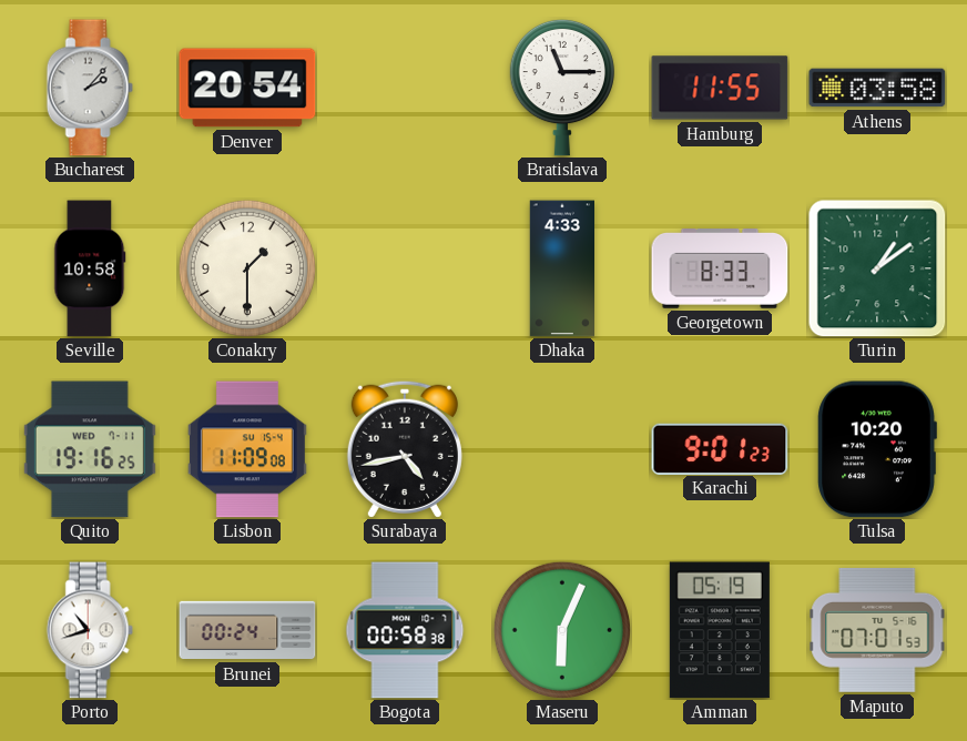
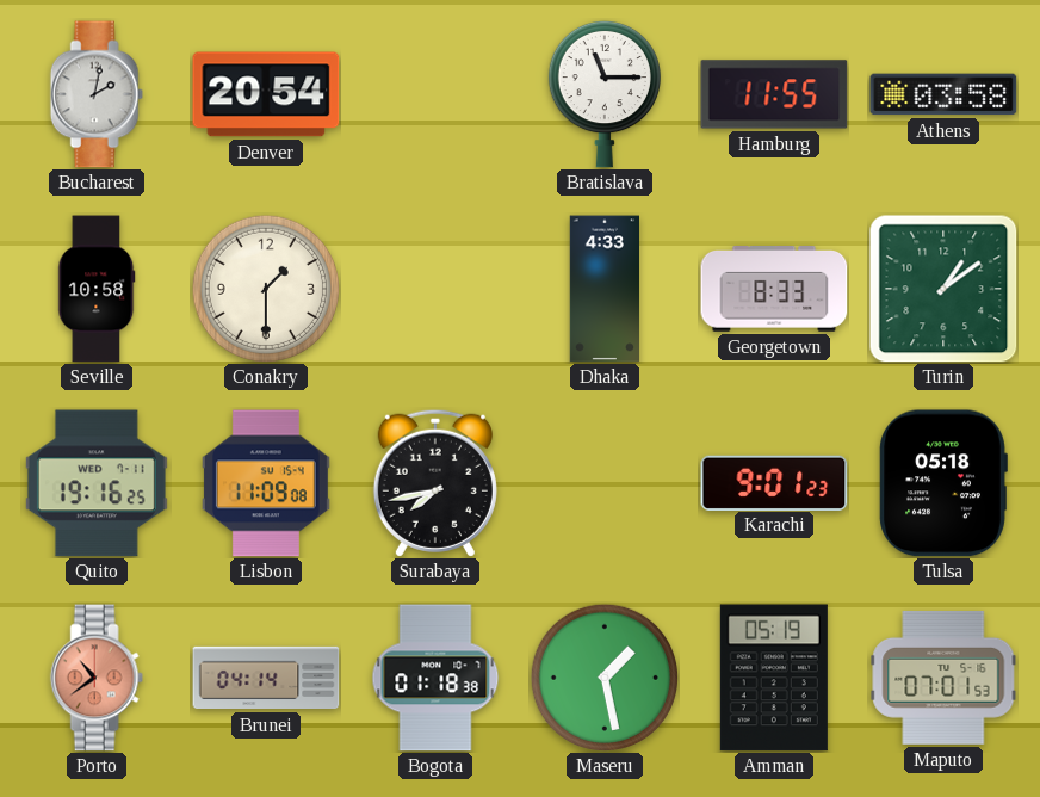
Bucharest: 2:07 -> 2:02 (97, 94)
Surabaya: 4:43 -> 7:43 (435, 483)
Tulsa: 10:20 -> 05:18 (943, 483)
Porto: 10:42 -> 10:39 (97, 678)
Porto dial: white -> salmon (97, 678)
Brunei: 00:24 -> 04:14 (266, 678)
Bogota: 00:58 -> 01:18 (435, 678)
Maseru: 6:04 -> 1:28 (603, 676)
